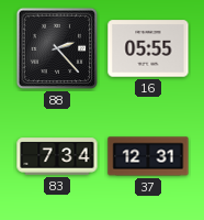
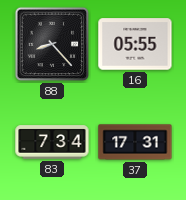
88: 2:23 -> 8:23 (52, 44)
37: 12:31 -> 17:31 (135, 142)
